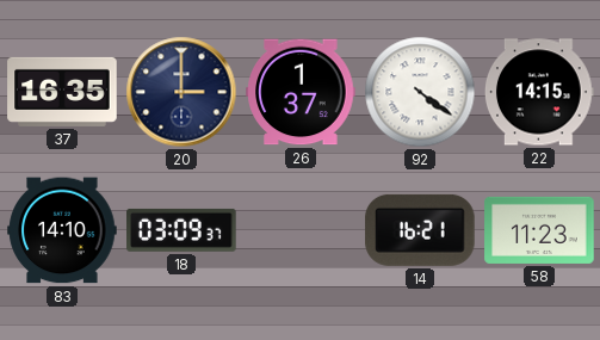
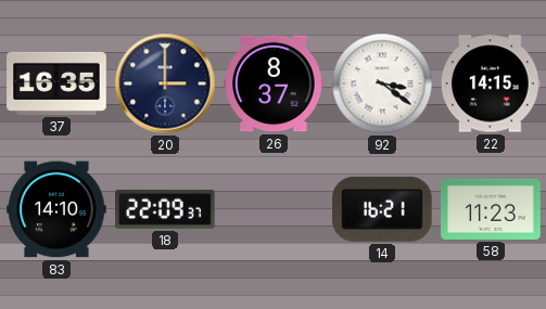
26: 1:37 -> 8:37 (274, 83)
92: 4:21 -> 3:21 (382, 83)
18: 03:09 -> 22:09 (165, 209)
